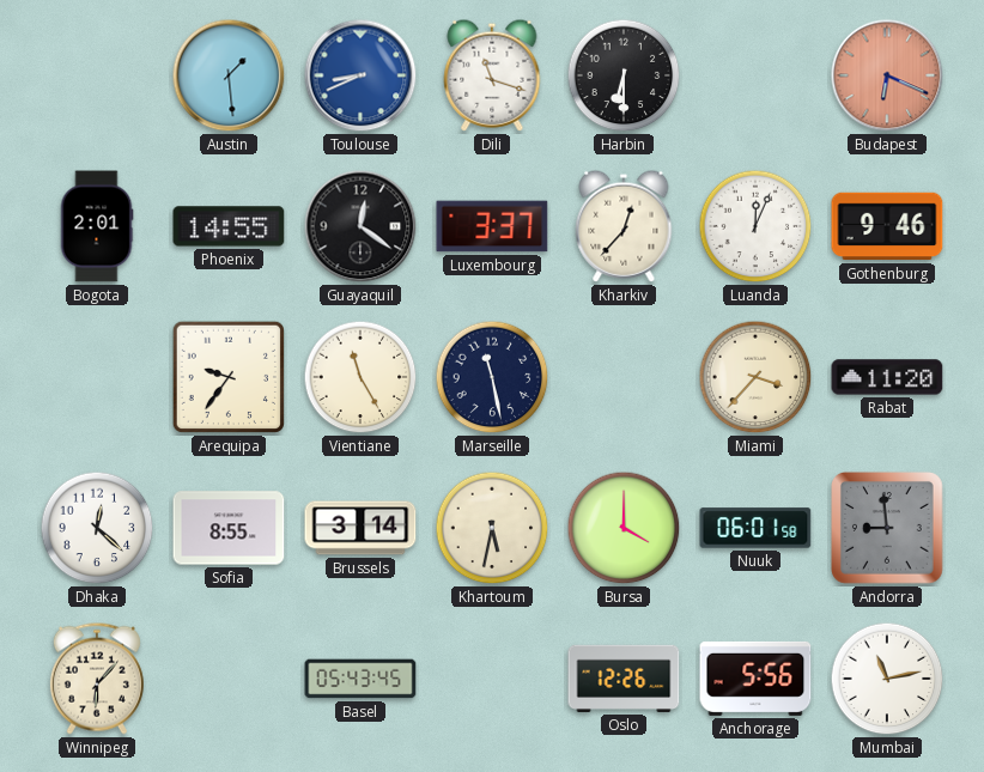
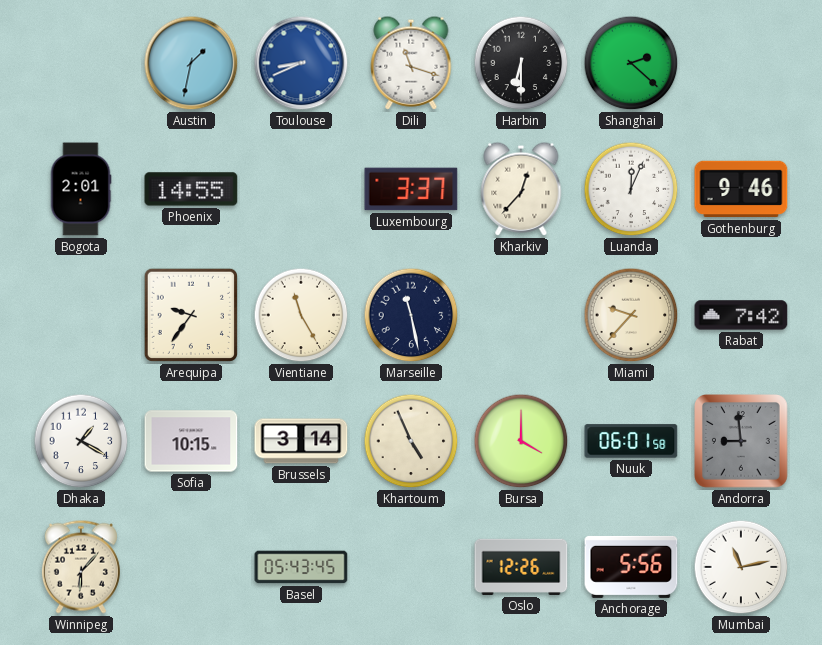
Austin: 1:29 -> 1:32 (191, 63)
Shanghai: none -> 2:22 (631, 63)
Budapest: 6:19 -> none (887, 75)
Guayaquil: 12:21 -> none (360, 226)
Miami: 3:37 -> 9:37 (631, 315)
Rabat: 11:20 -> 7:42 (741, 315)
Dhaka: 12:22 -> 1:20 (81, 441)
Sofia: 8:55 -> 10:15 (191, 441)
Khartoum: 5:32 -> 4:56 (411, 441)
